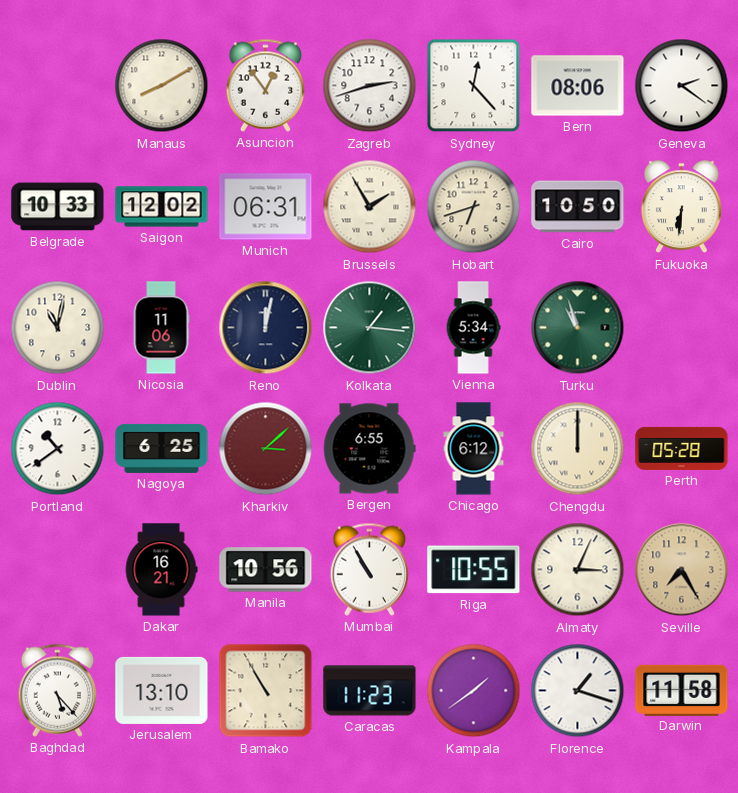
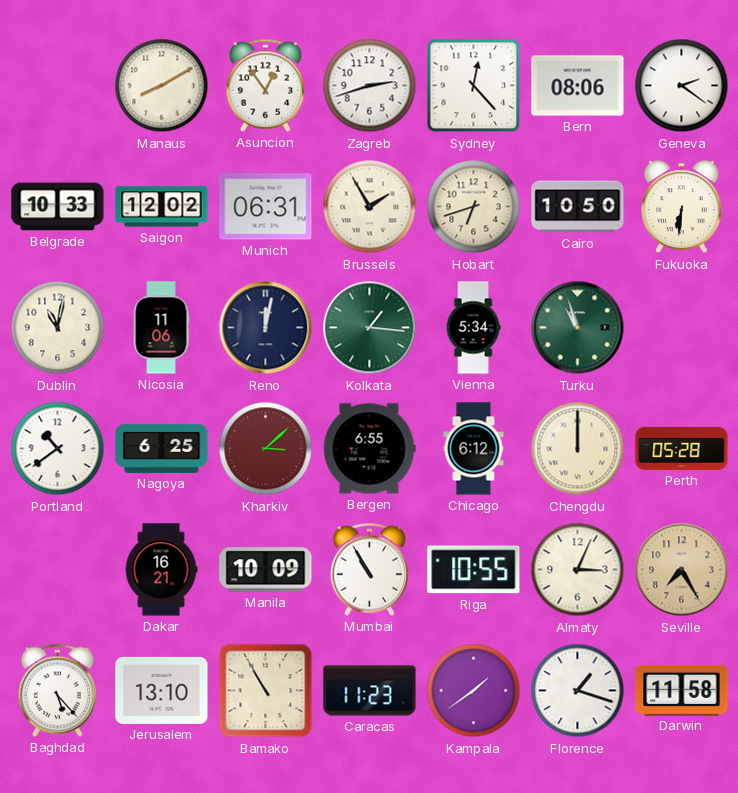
Manila: 10:56 -> 10:09 (266, 570)
